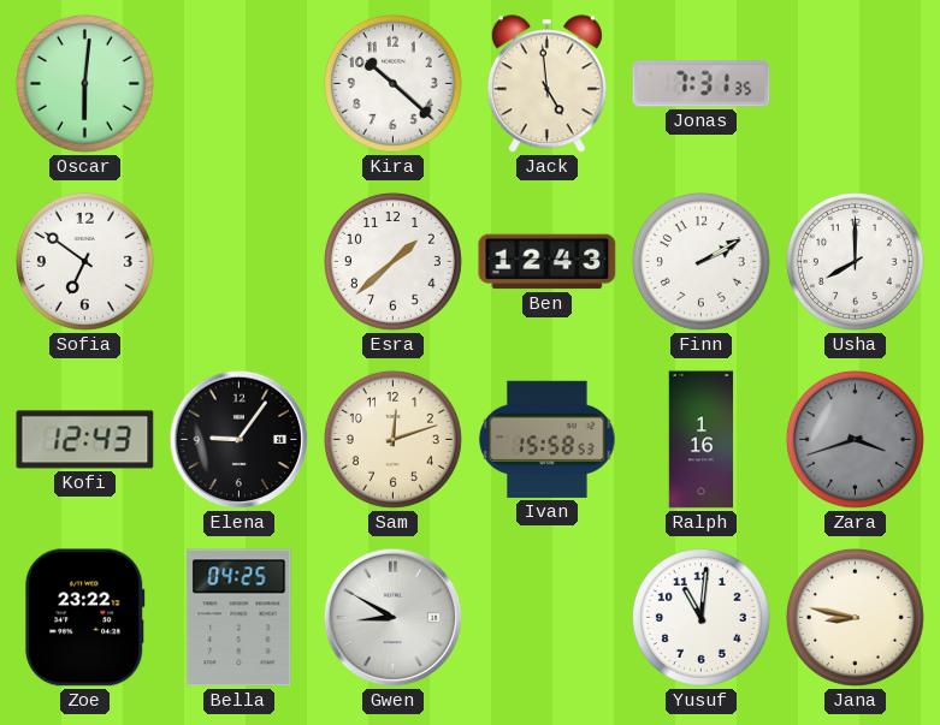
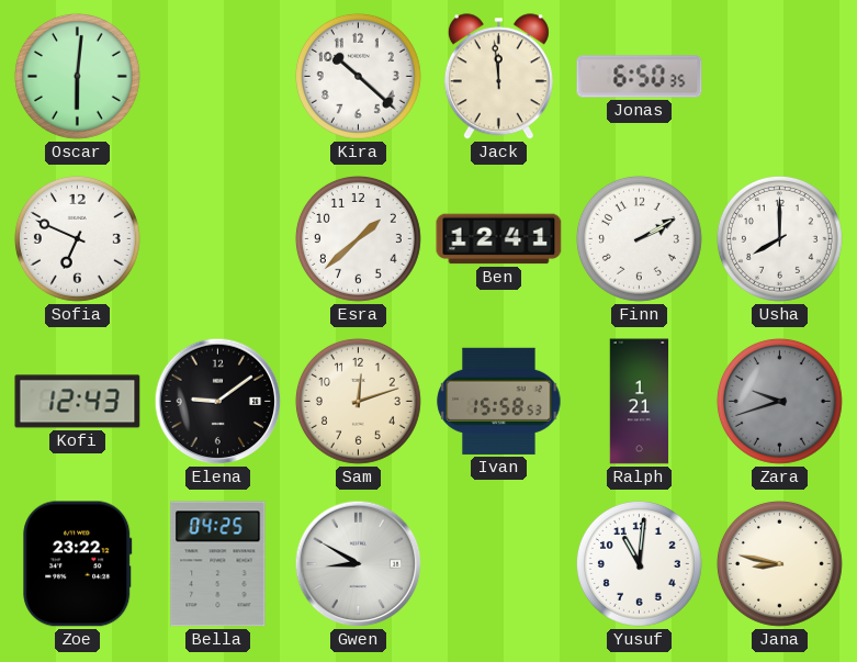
Jack: 4:59 -> 11:59 (498, 77)
Jonas: 7:31 -> 6:50 (640, 77)
Sofia: 6:51 -> 6:49 (77, 238)
Ben: 12:43 -> 12:41 (499, 239)
Elena: 9:06 -> 9:09 (218, 402)
Ralph: 1:16 -> 1:21 (640, 402)
Zara: 3:42 -> 9:42 (779, 401)
